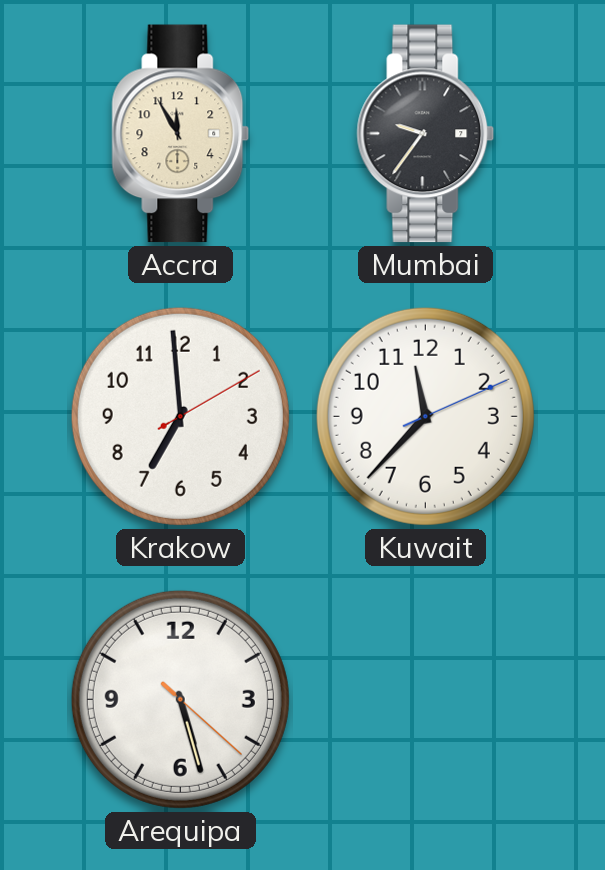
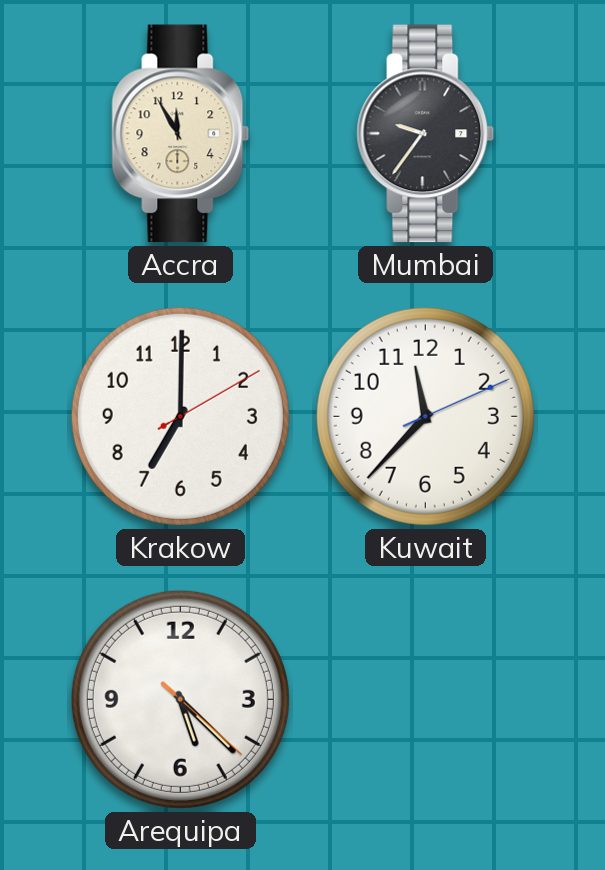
Krakow: 6:59 -> 7:00 (180, 416)
Arequipa: 5:27 -> 5:22 (180, 699)
